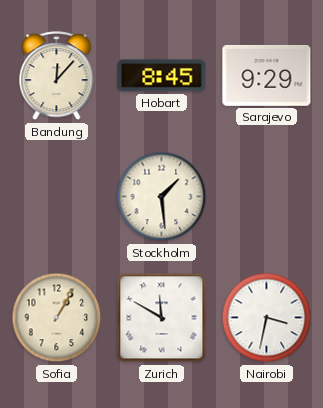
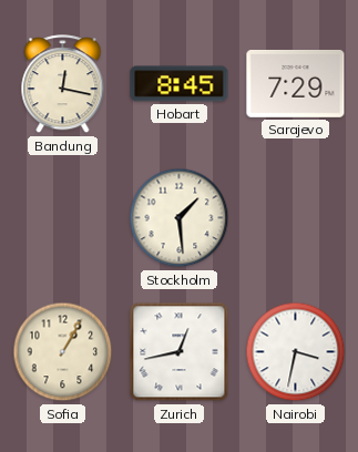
Bandung: 12:07 -> 12:17 (63, 84)
Sarajevo: 9:29 -> 7:29 (296, 83)
Zurich: 11:50 -> 12:43 (180, 352)
